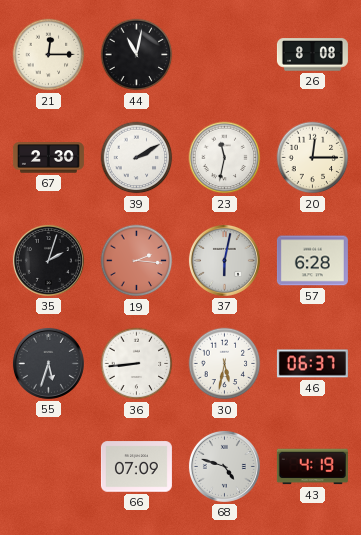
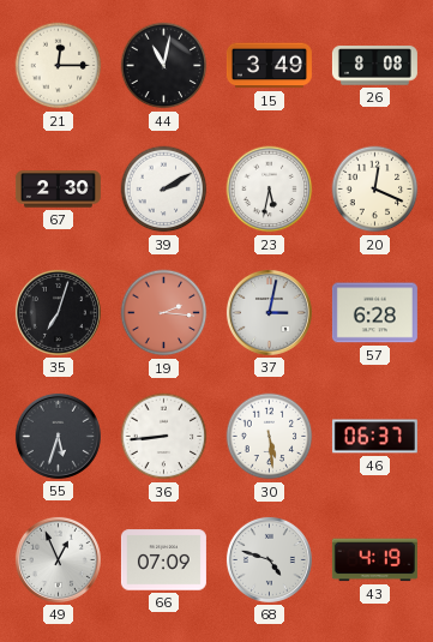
15: none -> 3:49 (269, 66)
23: 11:32 -> 5:32 (270, 190)
20: 12:15 -> 12:19 (375, 190)
35: 2:03 -> 7:03 (58, 312)
37: 6:02 -> 3:02 (269, 312)
30: 5:32 -> 5:29 (270, 437)
49: none -> 12:56 (58, 559)
